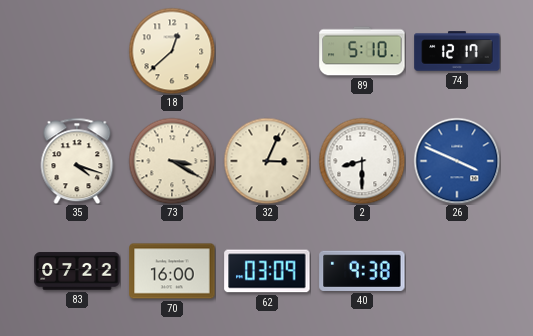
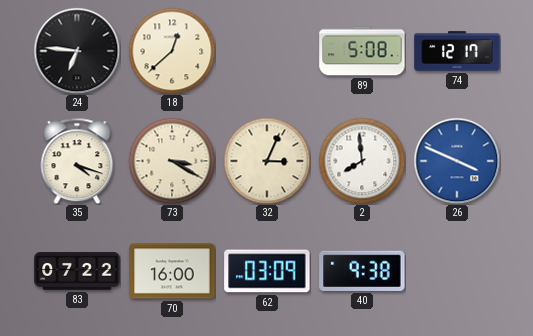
24: none -> 6:46 (77, 51)
89: 5:10 -> 5:08 (362, 51)
2: 8:30 -> 7:59 (362, 161)
